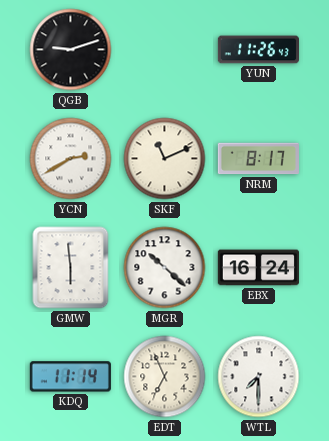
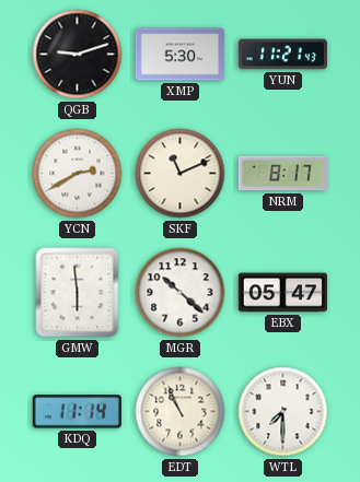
XMP: none -> 5:30 (179, 55)
YUN: 11:26 -> 11:21 (282, 55)
EBX: 16:24 -> 05:47 (282, 293)
EDT: 6:56 -> 10:56 (181, 412)
